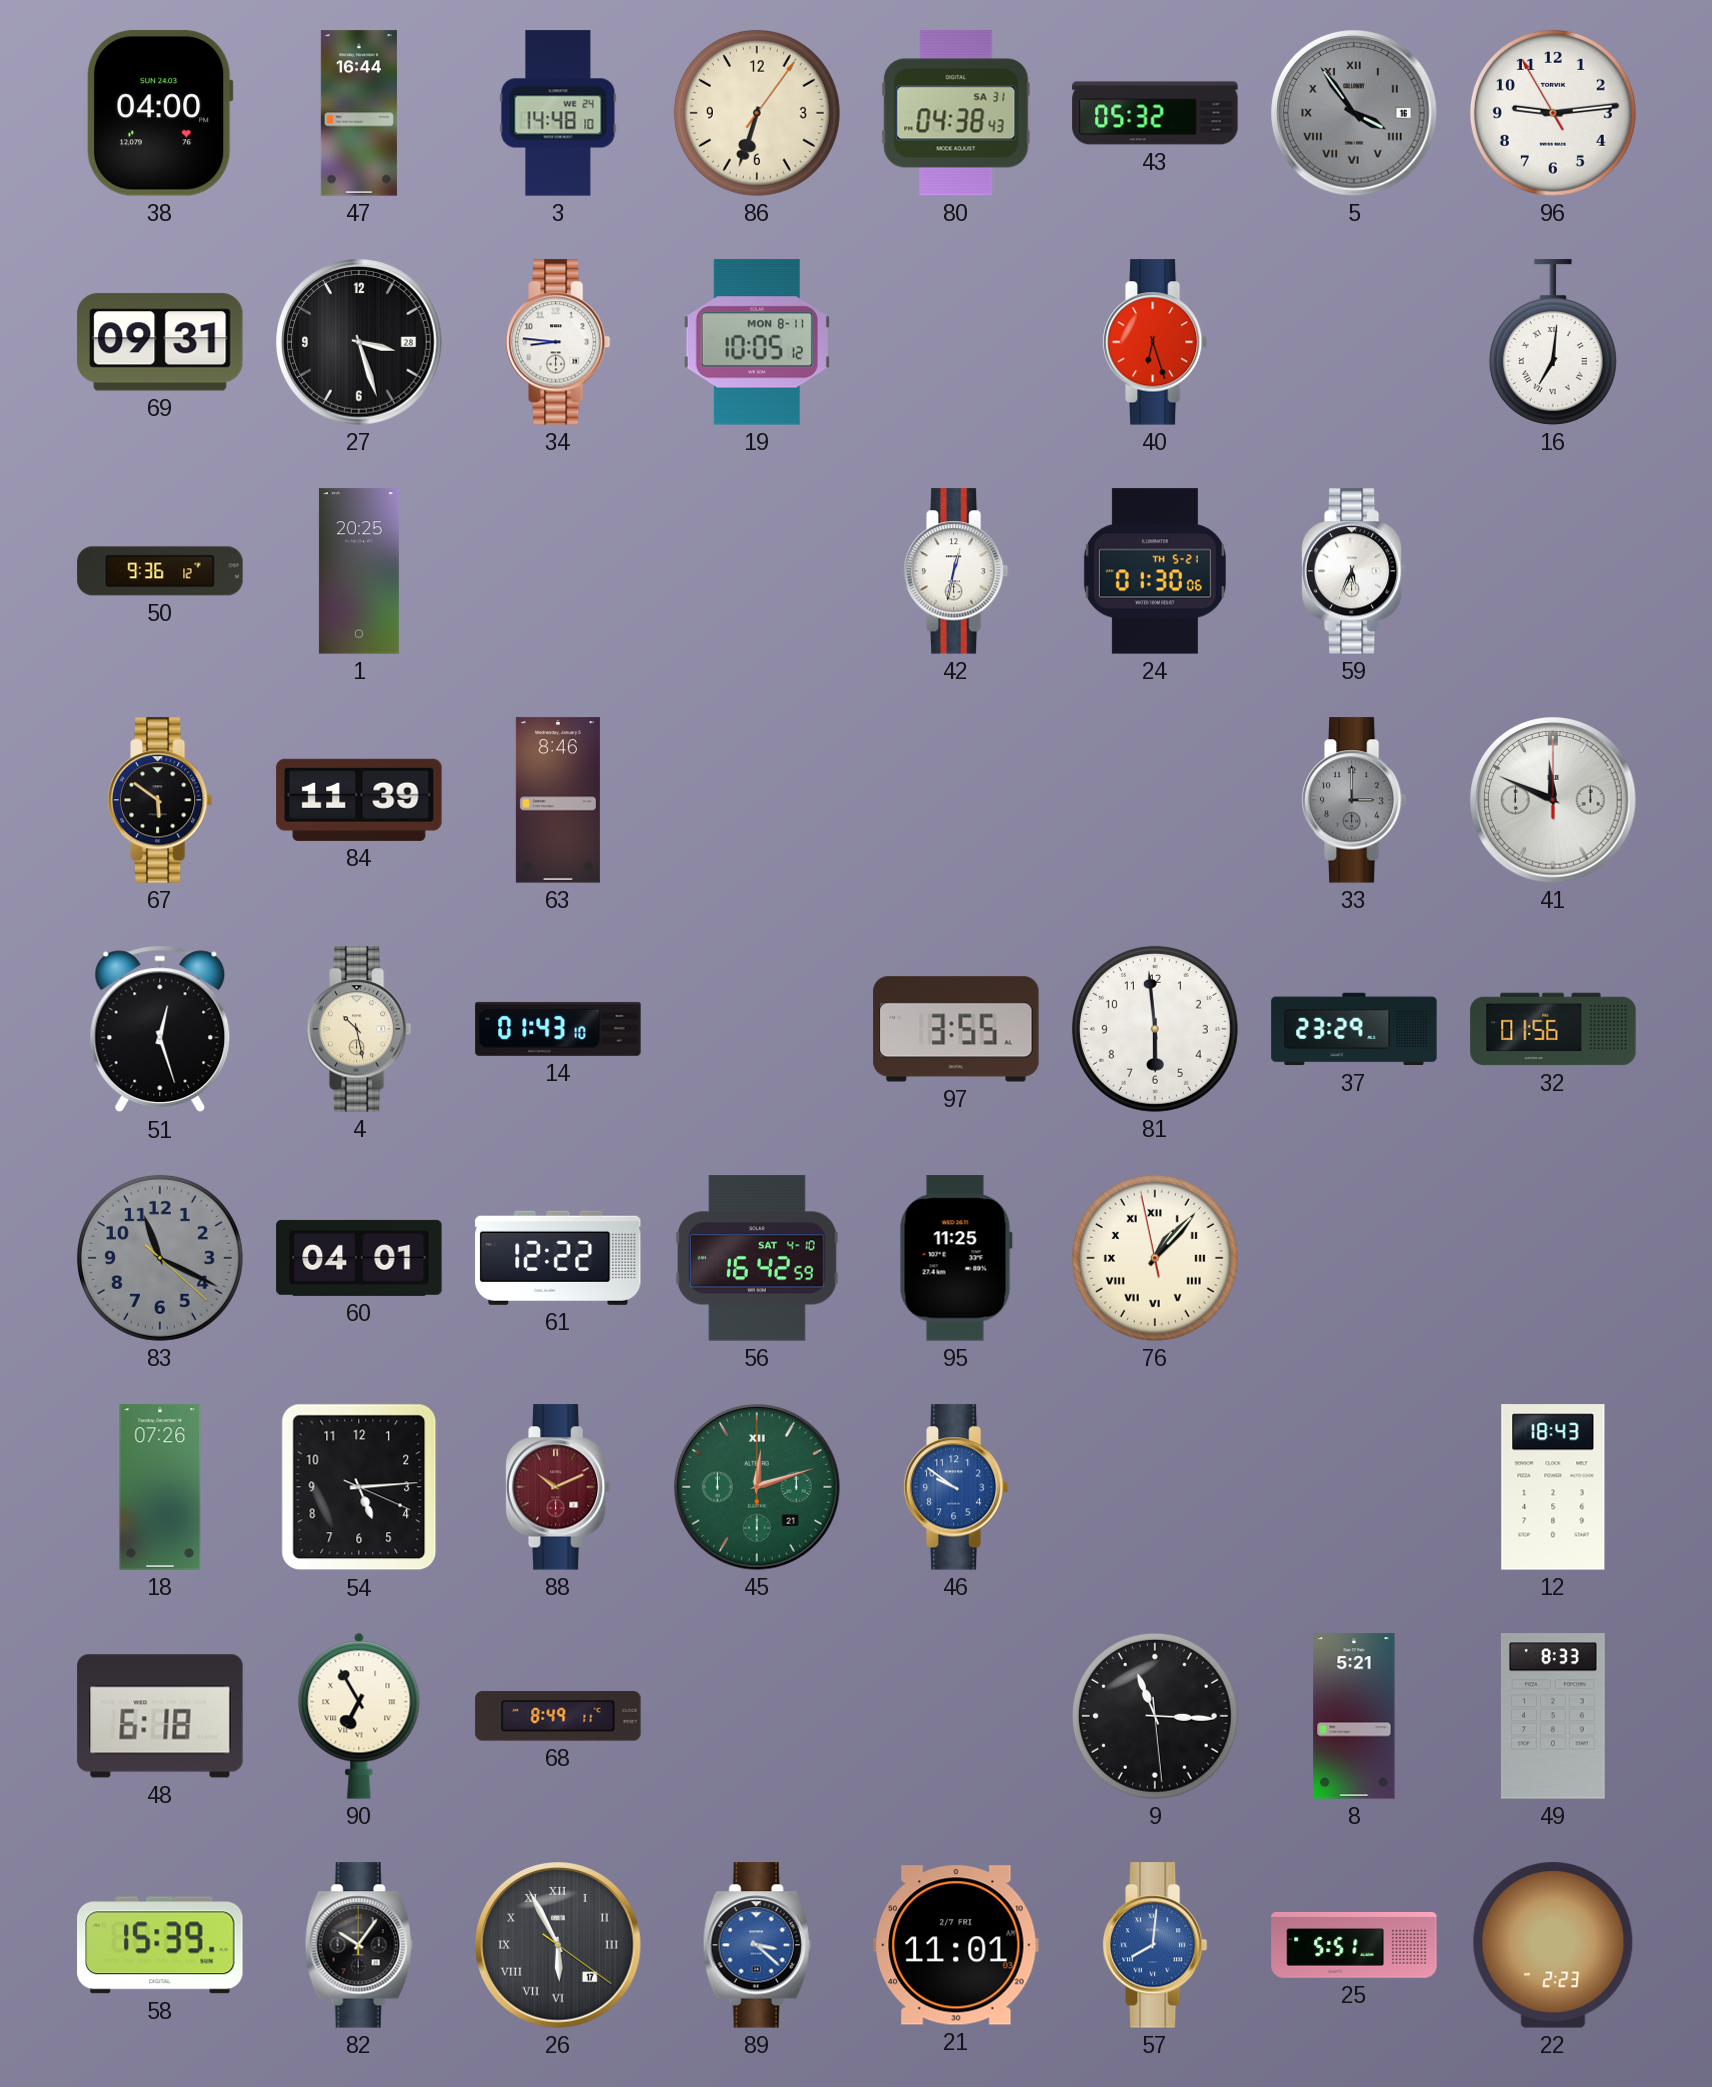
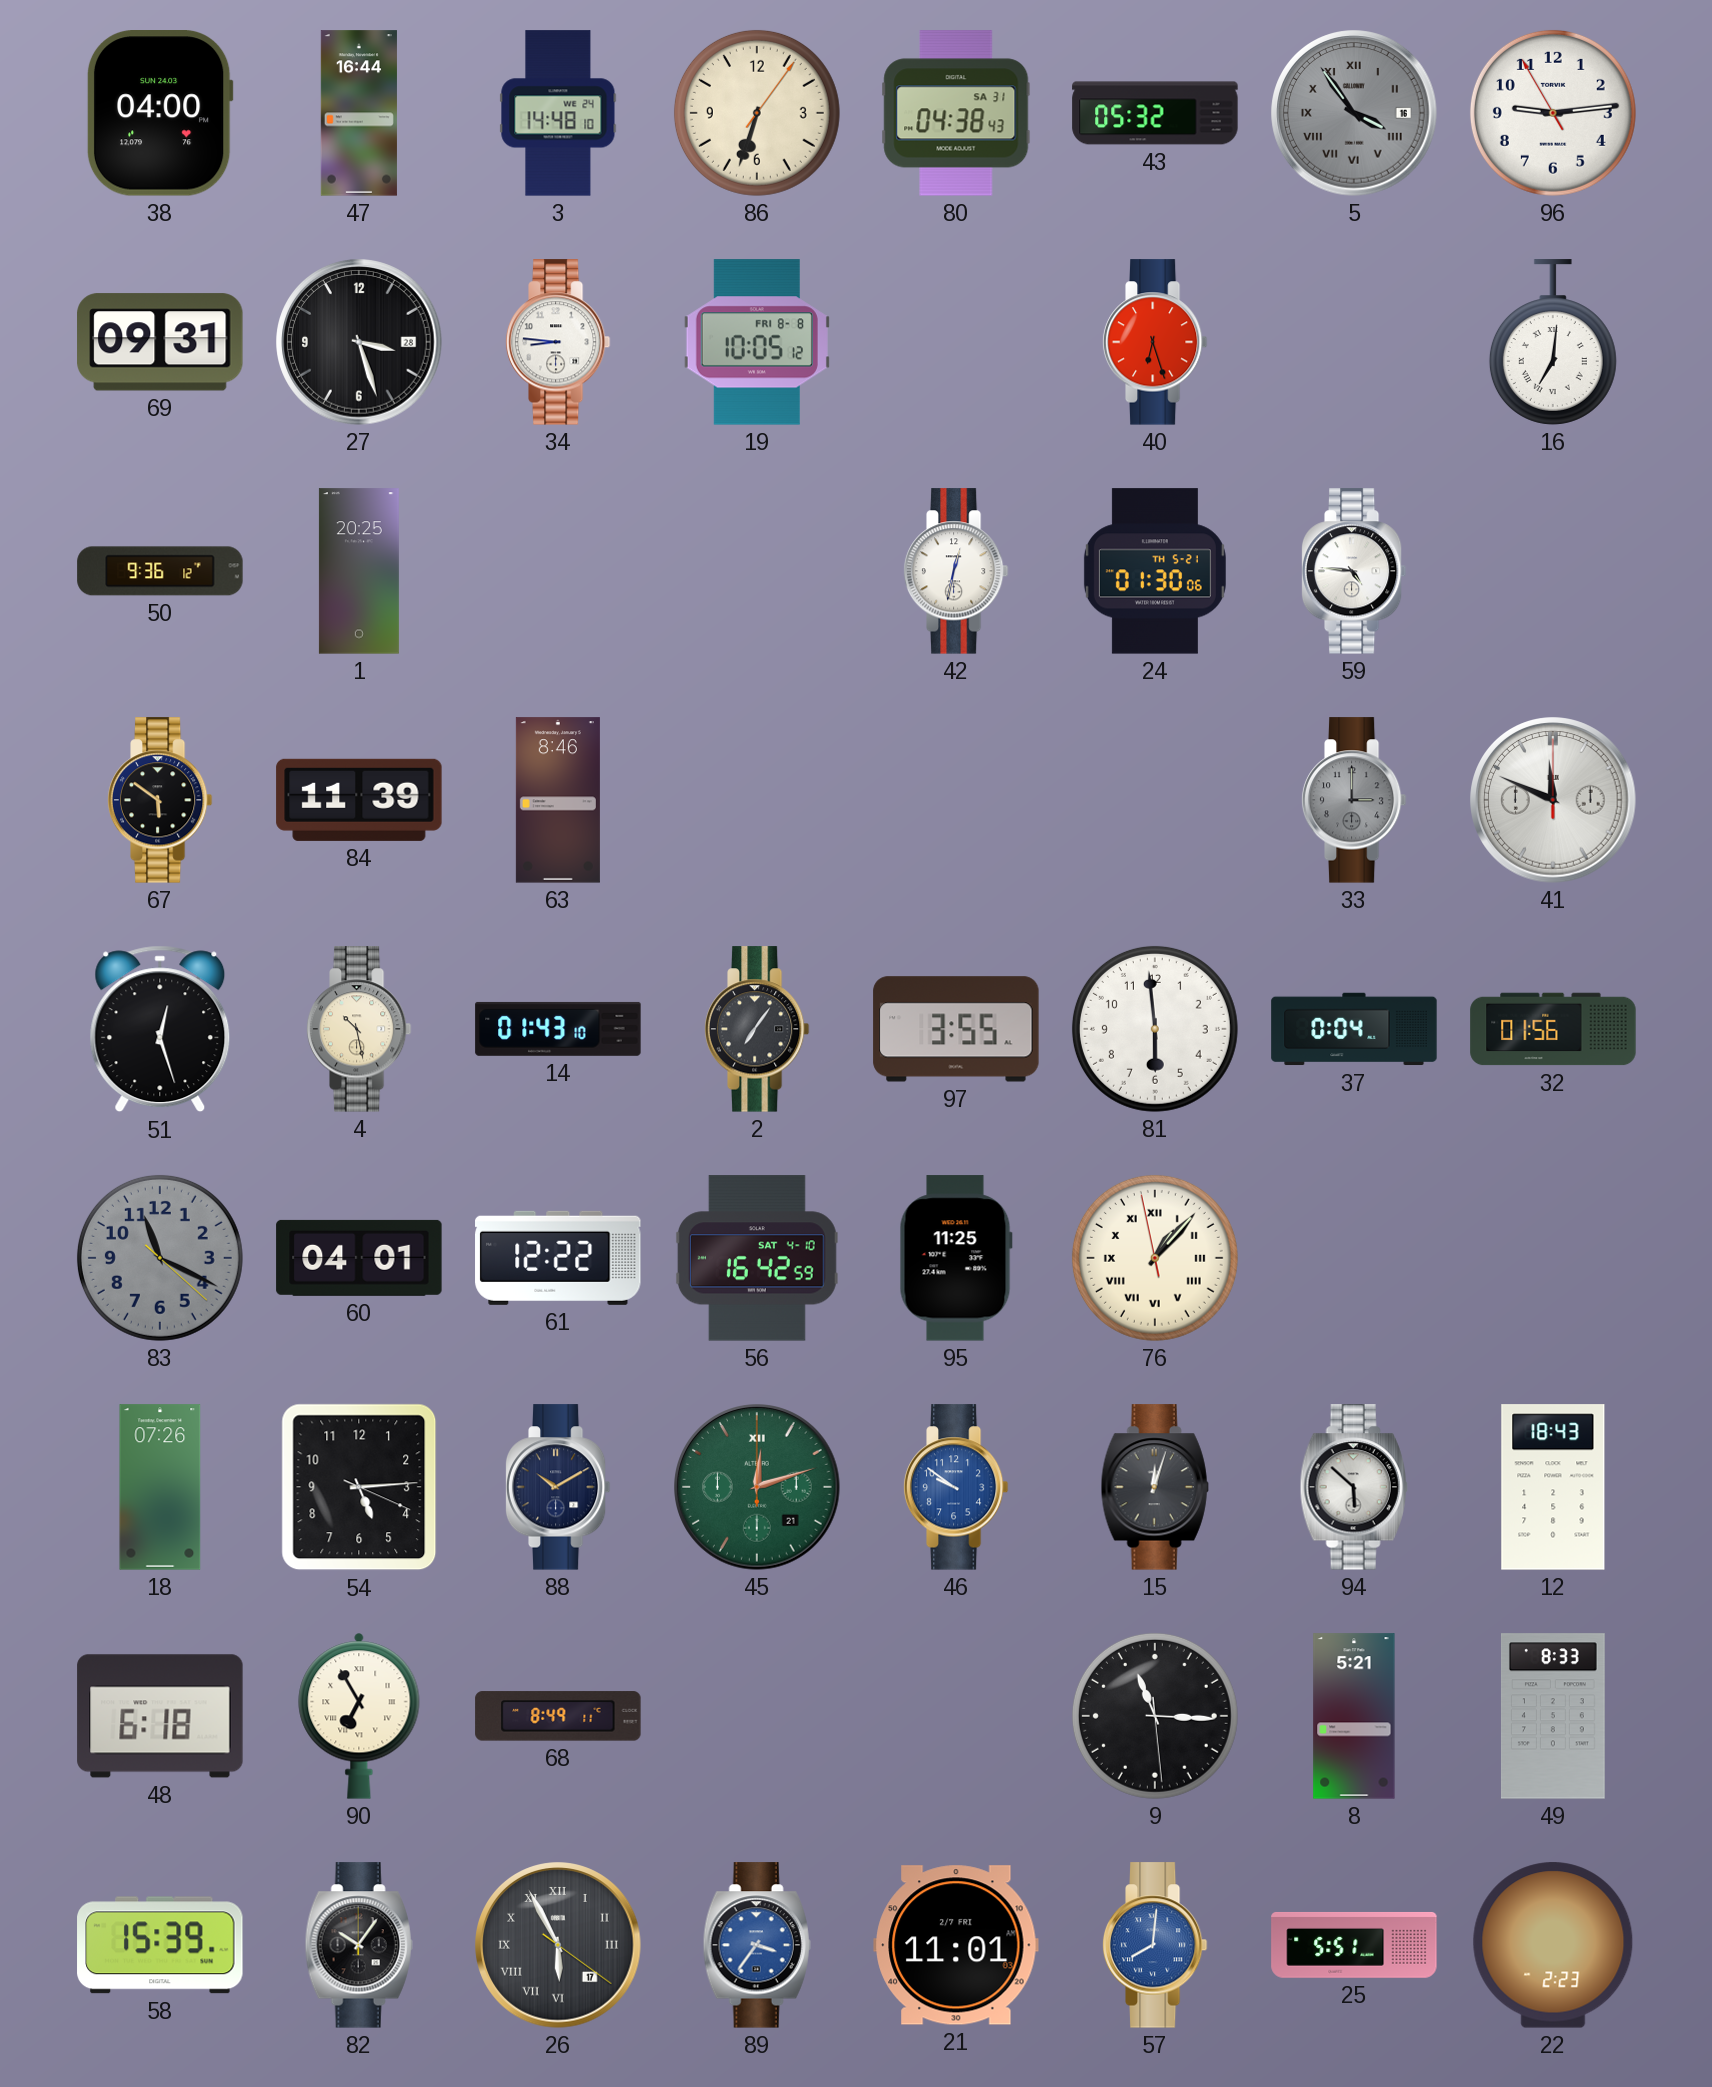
19 date: MON 8-11 -> FRI 8-8 (757, 342)
59: 5:34 -> 4:46 (1354, 571)
2: none -> 7:06 (757, 1029)
37: 23:29 -> 0:04 (1354, 1029)
88: 10:11 -> 10:10 (558, 1487)
88 dial: burgundy -> navy (558, 1487)
15: none -> 12:03 (1155, 1487)
94: none -> 5:52 (1354, 1487)
89: 3:22 -> 3:36 (757, 1945)
